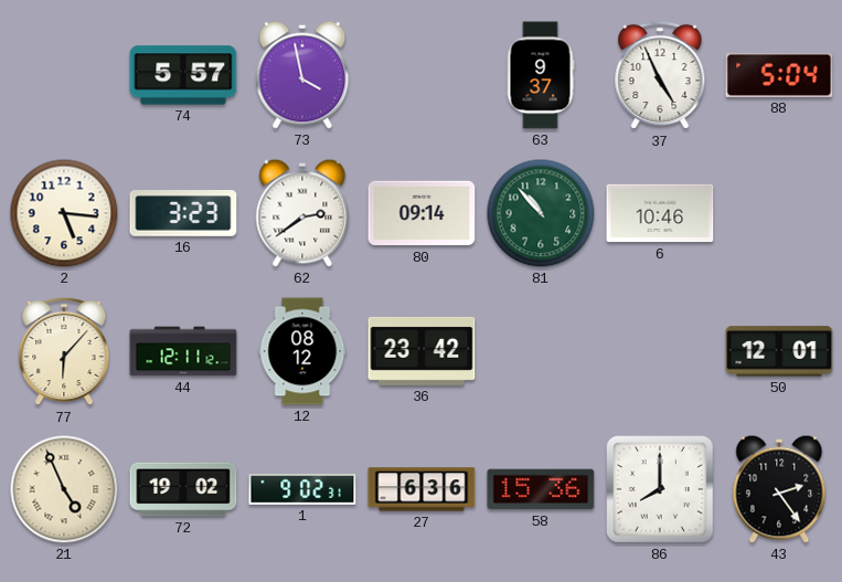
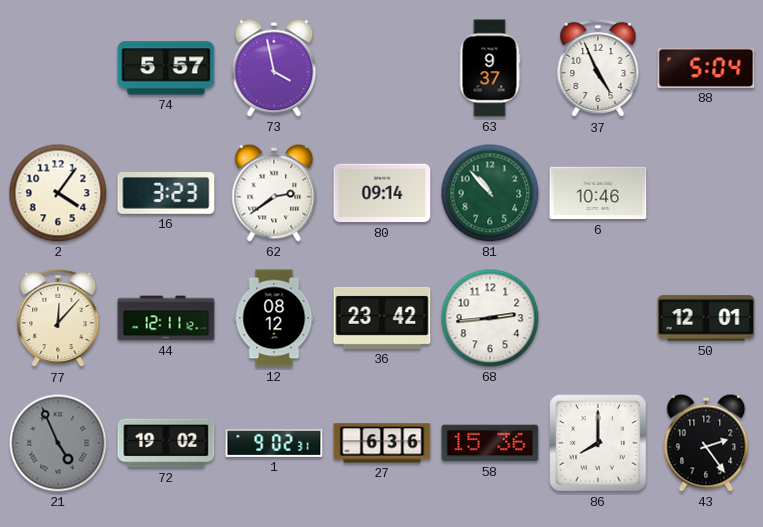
2: 5:16 -> 4:06 (58, 193)
77: 6:07 -> 12:07 (58, 318)
68: none -> 2:44 (490, 318)
21 dial: cream -> grey (58, 443)
